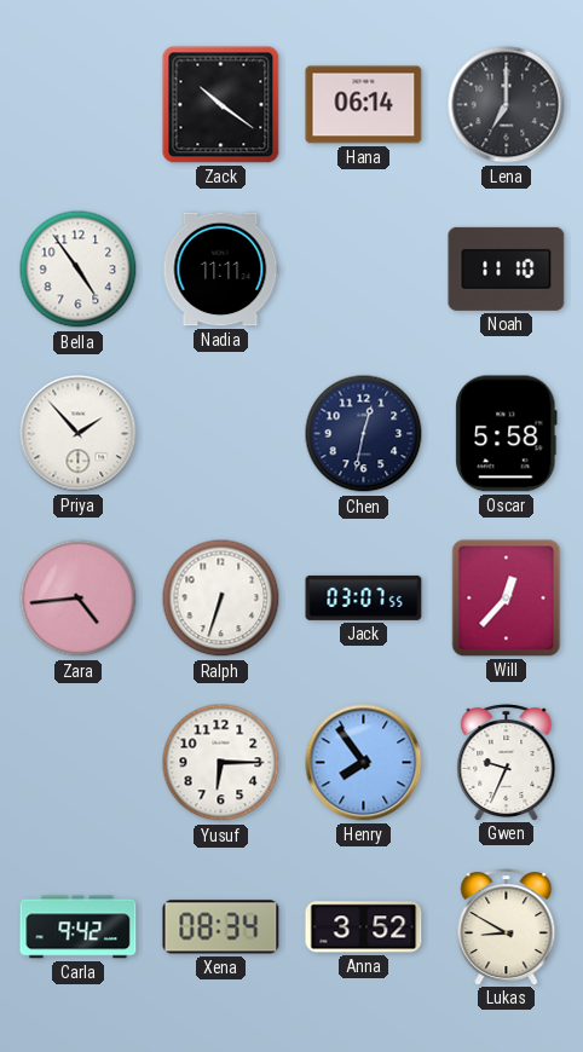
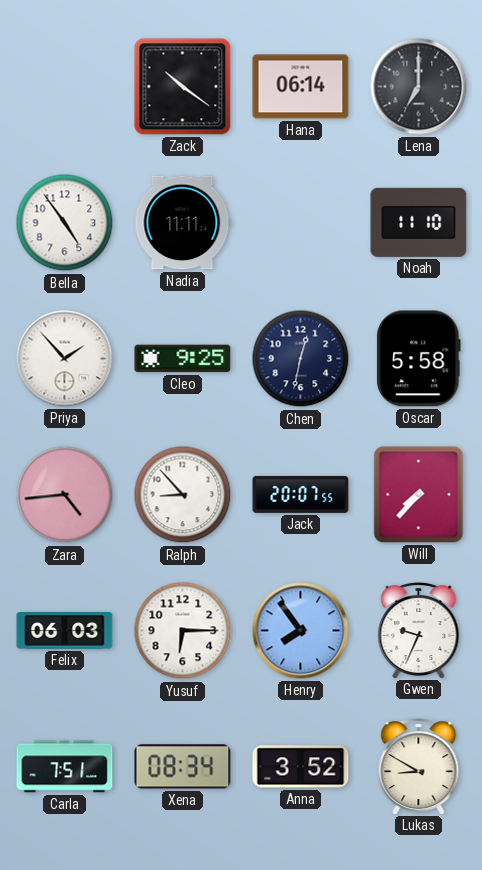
Cleo: none -> 9:25 (183, 359)
Ralph: 6:33 -> 8:53 (183, 495)
Jack: 03:07 -> 20:07 (301, 494)
Will: 12:37 -> 7:37 (419, 495)
Felix: none -> 06:03 (65, 631)
Carla: 9:42 -> 7:51 (65, 767)
